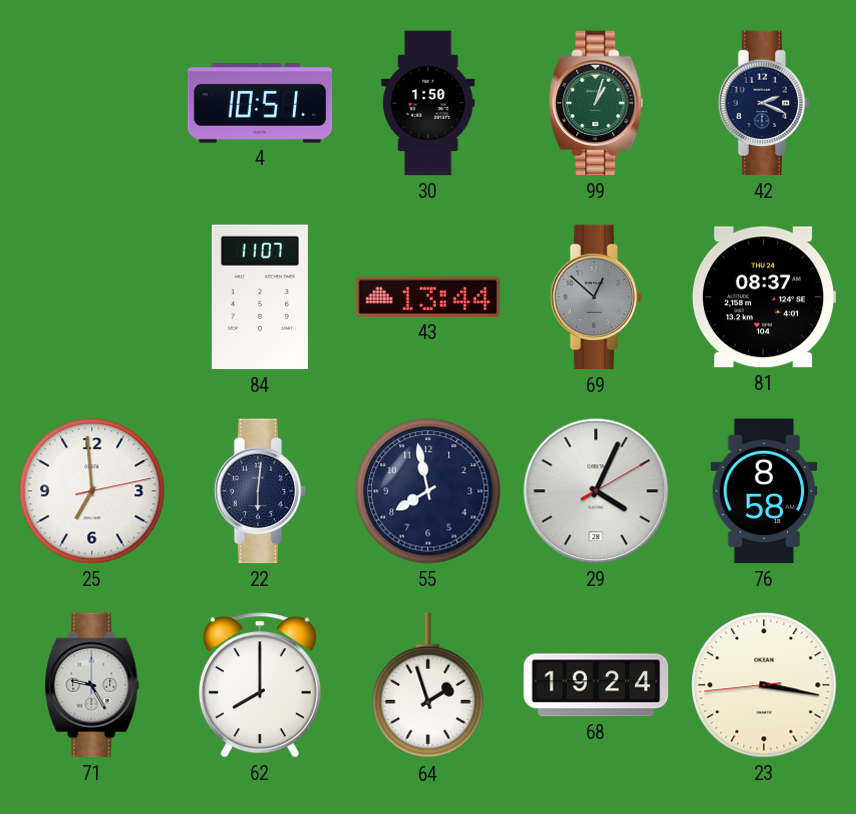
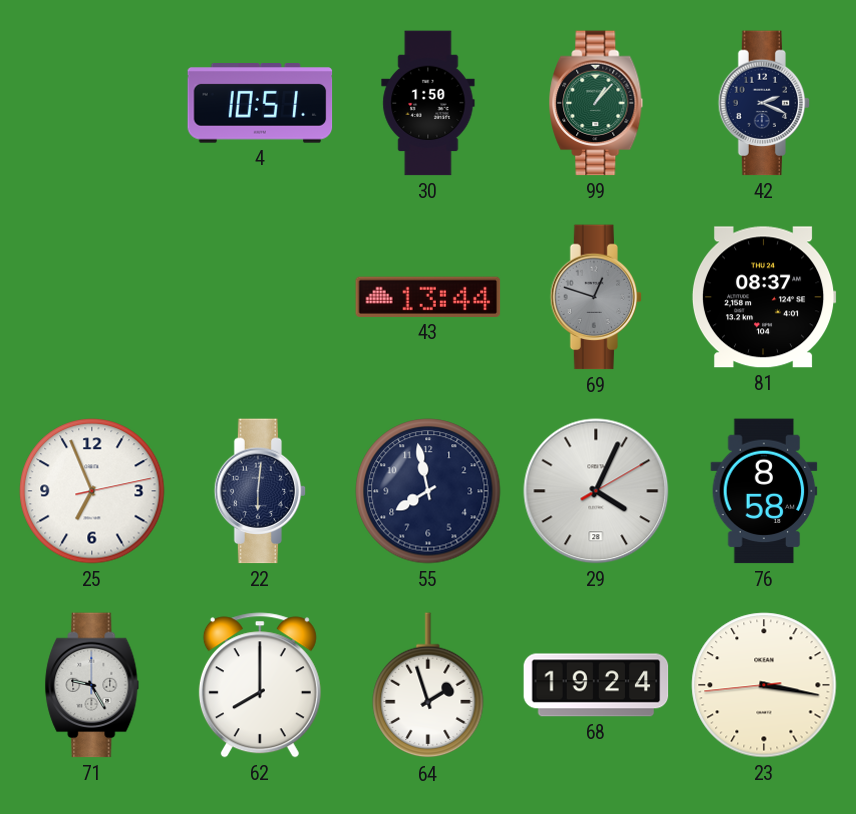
99: 1:03 -> 1:07 (596, 103)
84: 11:07 -> none (260, 297)
69: 12:52 -> 12:48 (596, 297)
25: 6:59 -> 6:56 (92, 491)
